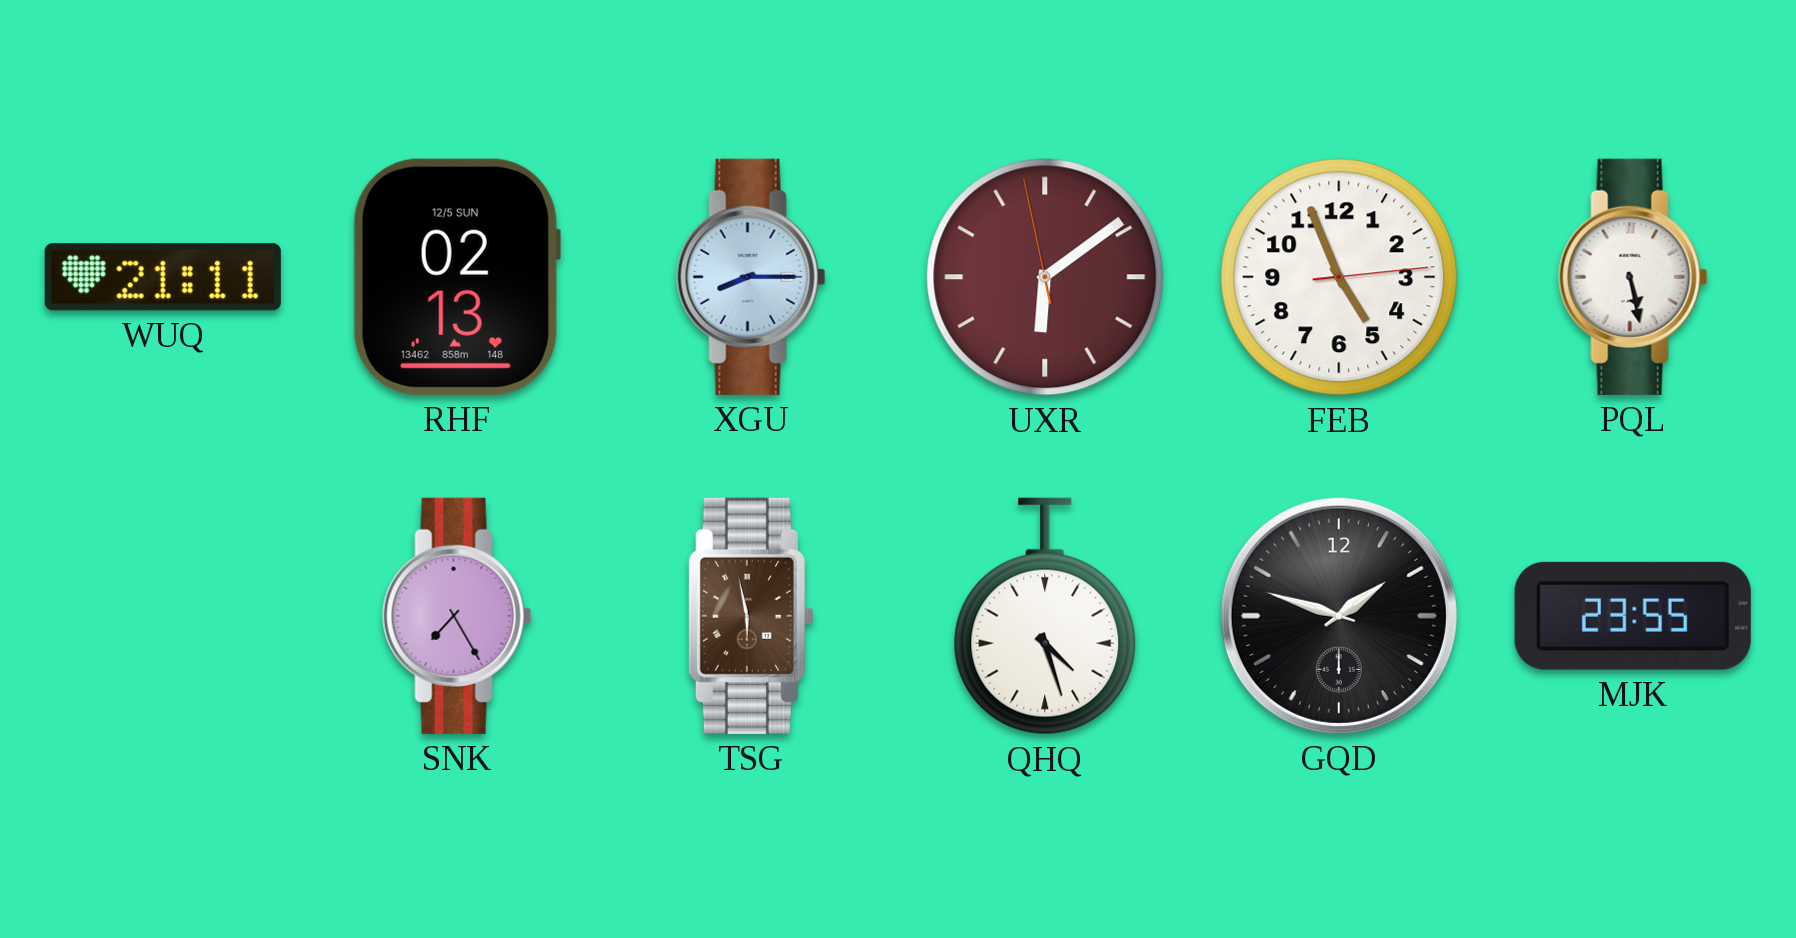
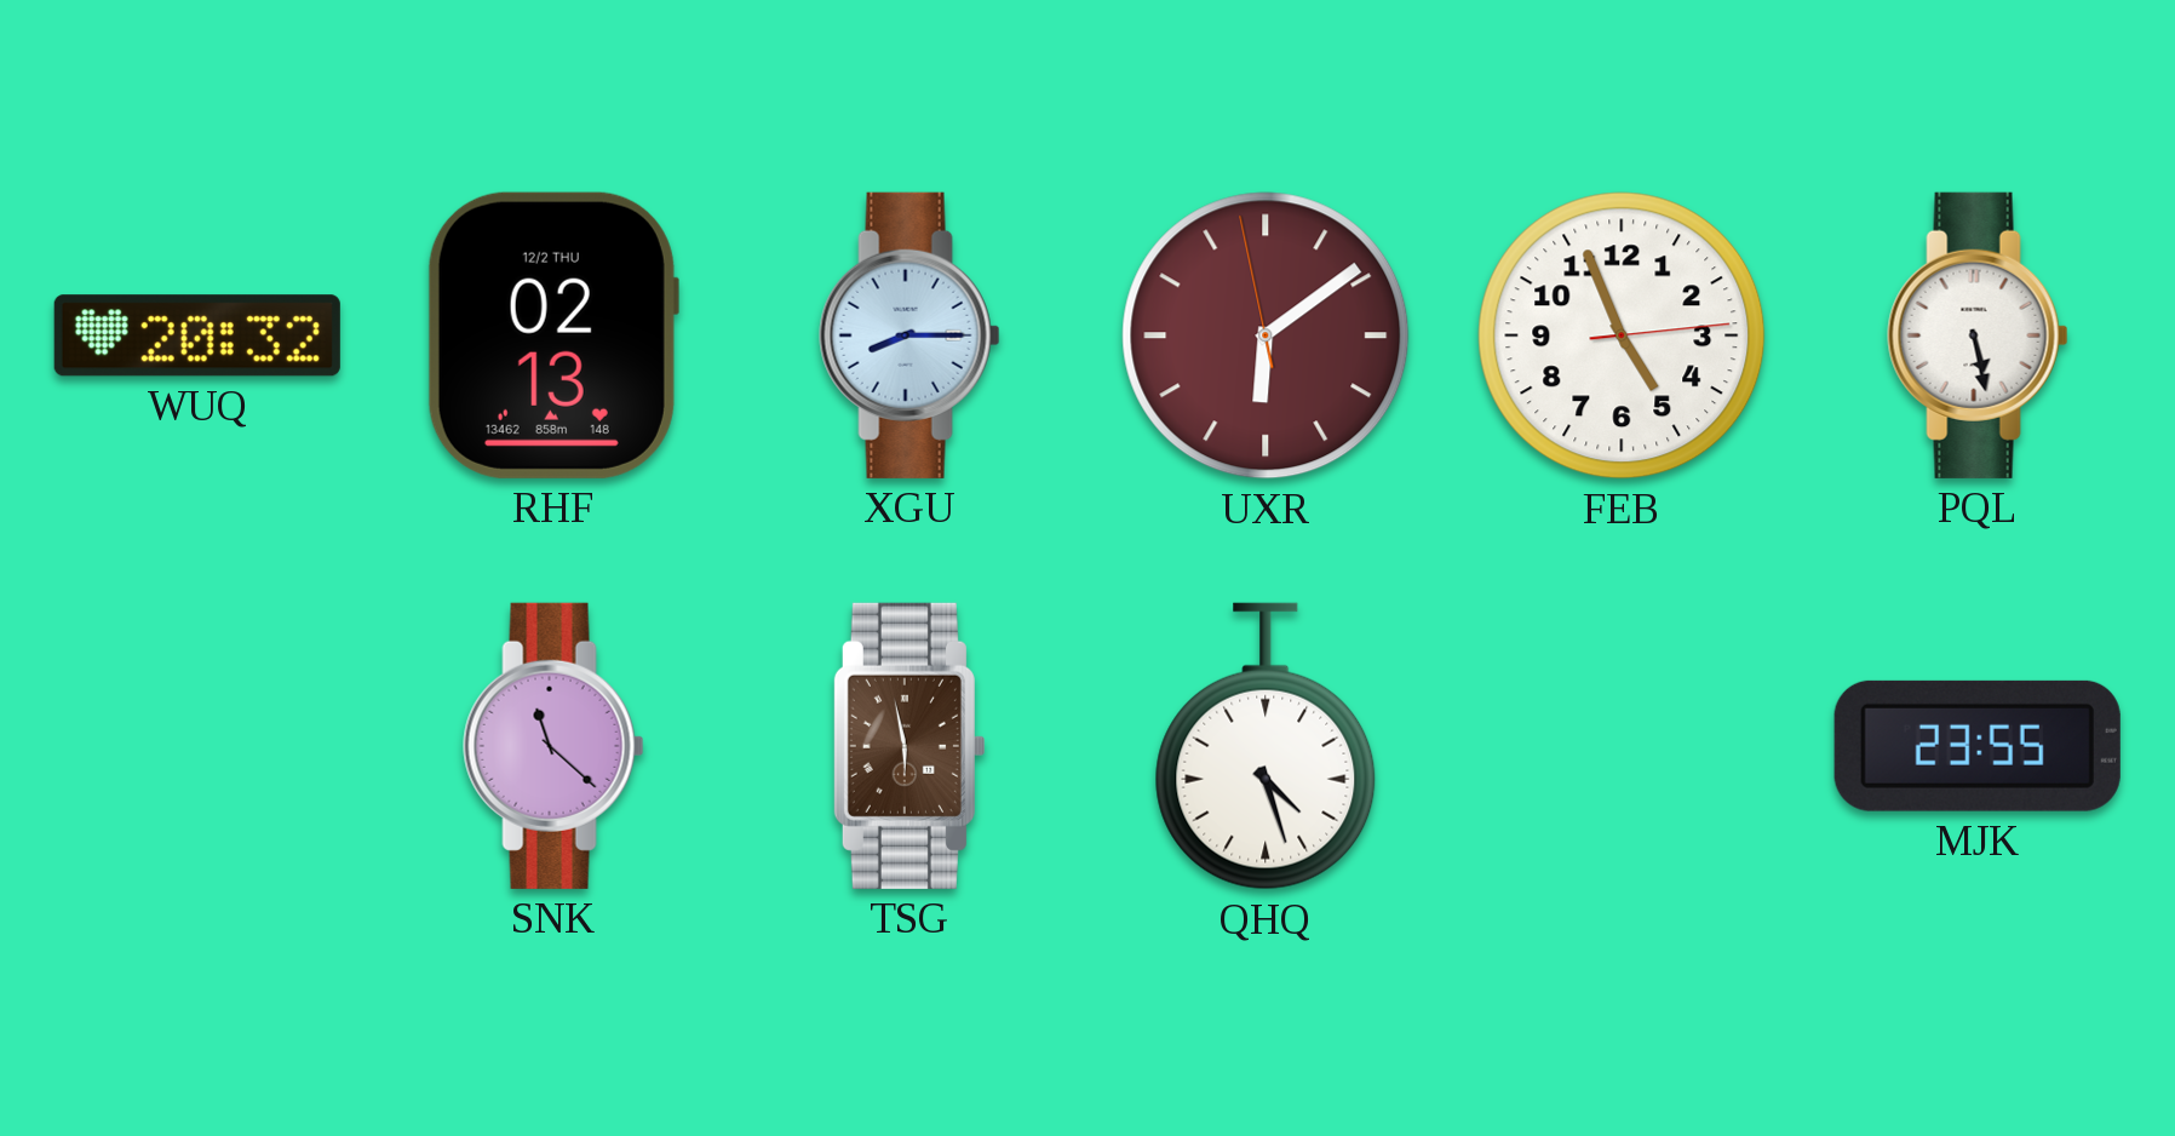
WUQ: 21:11 -> 20:32 (197, 335)
RHF date: 12/5 SUN -> 12/2 THU (552, 335)
SNK: 7:25 -> 11:22 (553, 746)
GQD: 1:48 -> none (1339, 616)
